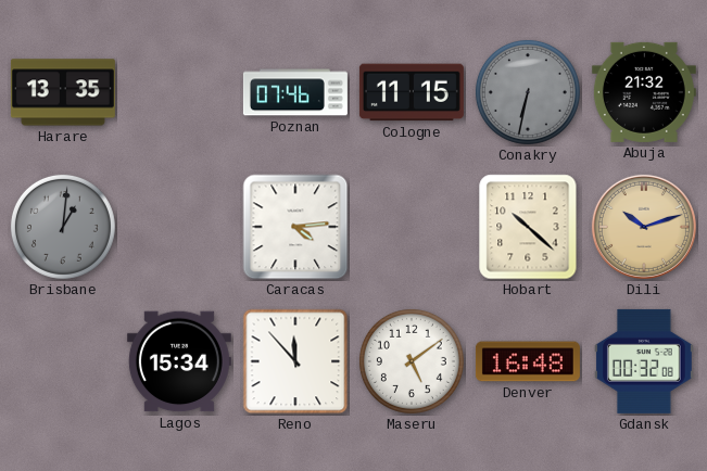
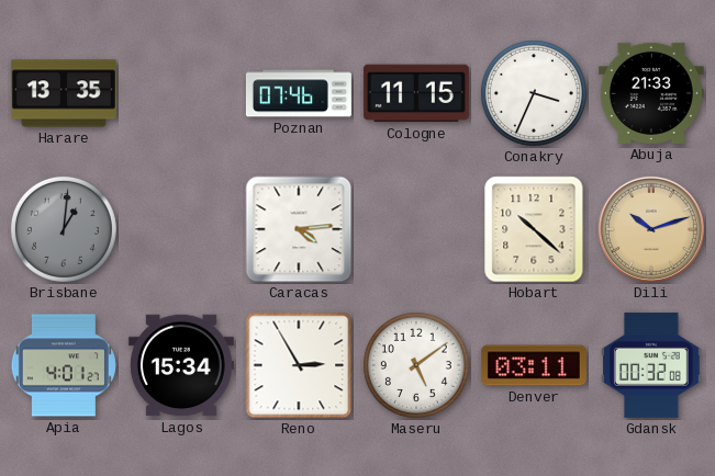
Conakry: 6:32 -> 3:34 (534, 93)
Conakry dial: grey -> white (534, 93)
Abuja: 21:32 -> 21:33 (651, 93)
Apia: none -> 4:01 (64, 365)
Reno: 11:53 -> 2:55 (299, 365)
Denver: 16:48 -> 03:11 (534, 365)
